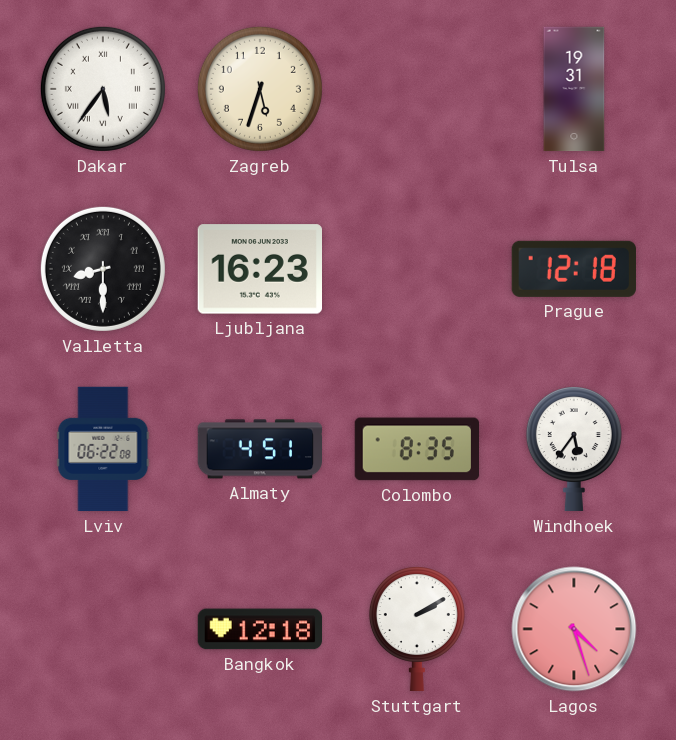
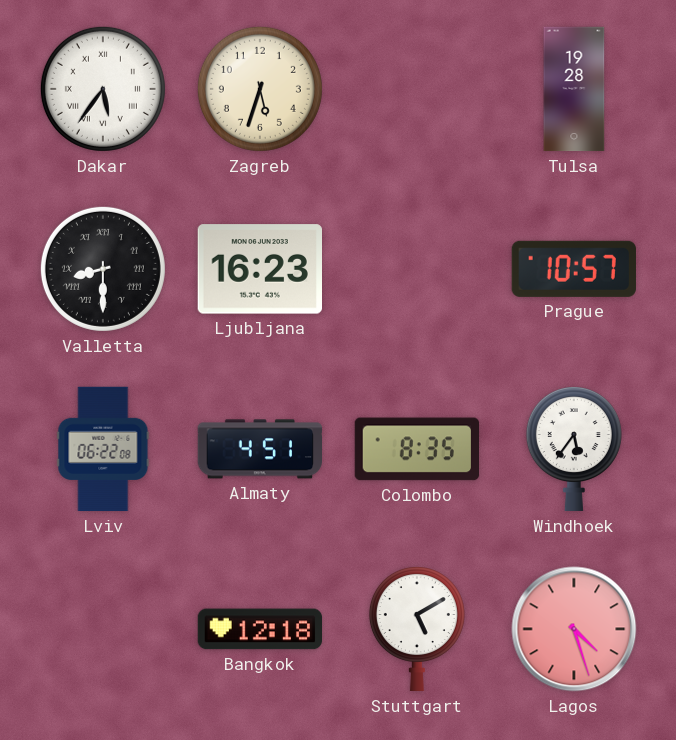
Tulsa: 19:31 -> 19:28 (574, 89)
Prague: 12:18 -> 10:57 (574, 269)
Stuttgart: 2:10 -> 5:10 (417, 630)
